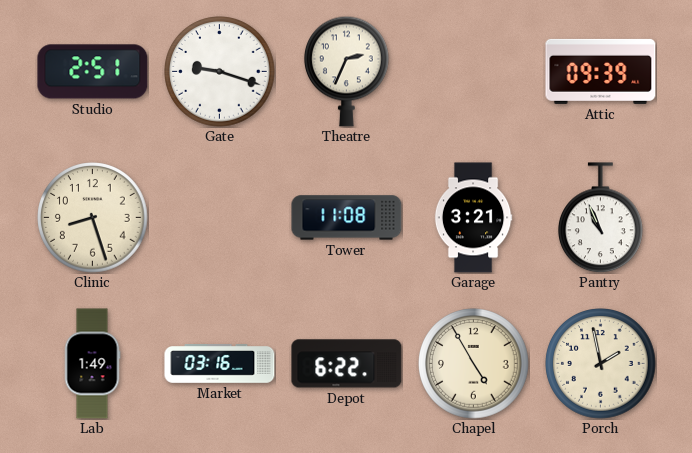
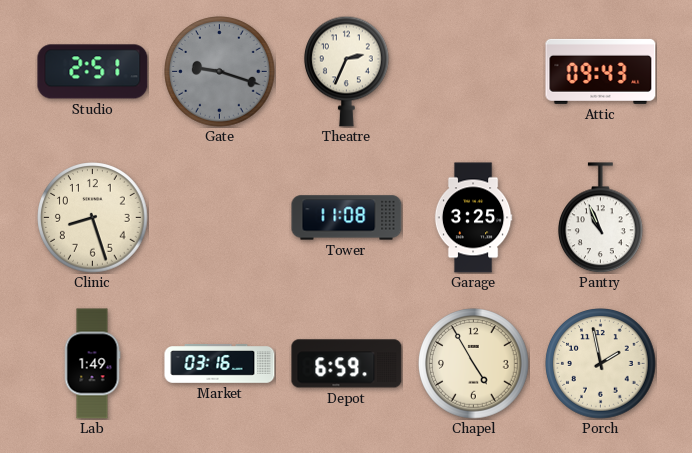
Gate dial: white -> grey (220, 72)
Attic: 09:39 -> 09:43 (601, 71)
Garage: 3:21 -> 3:25 (473, 218)
Depot: 6:22 -> 6:59 (347, 364)
